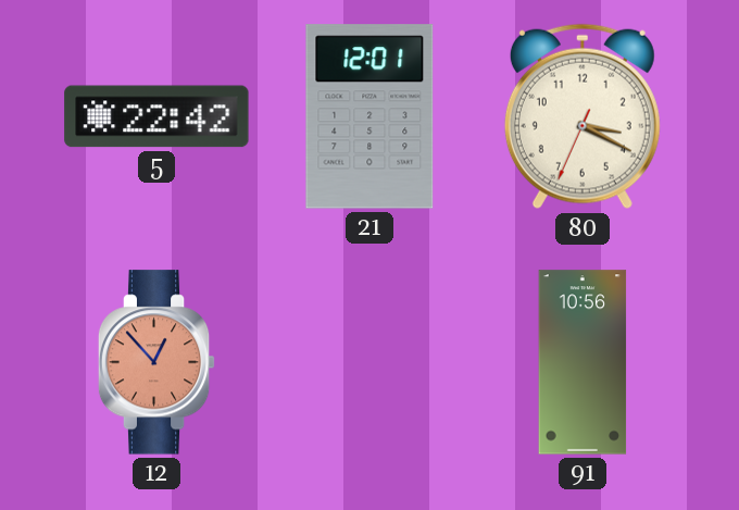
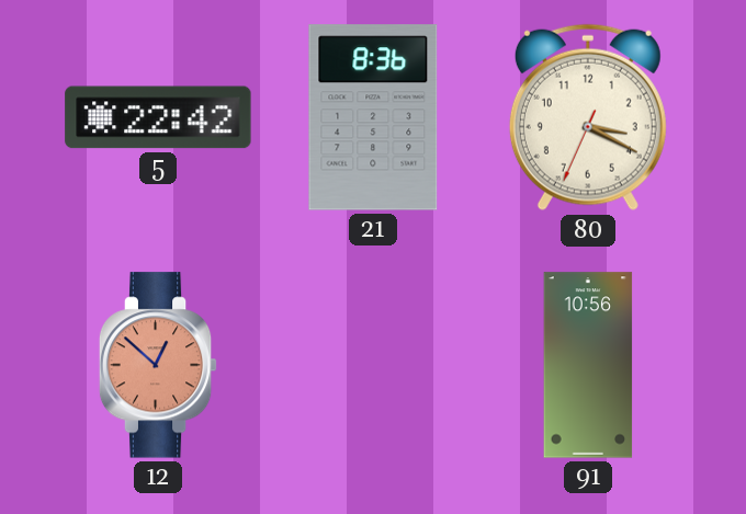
21: 12:01 -> 8:36 (373, 117)
12: 12:53 -> 12:52 (158, 365)
